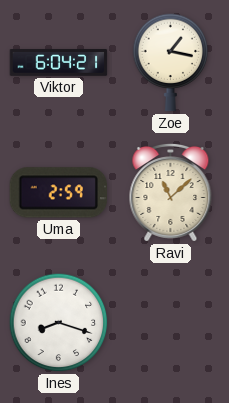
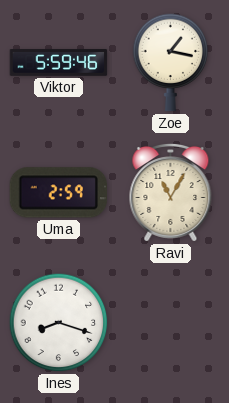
Viktor: 6:04 -> 5:59 (59, 63)
Ravi: 11:08 -> 11:05 (171, 192)
